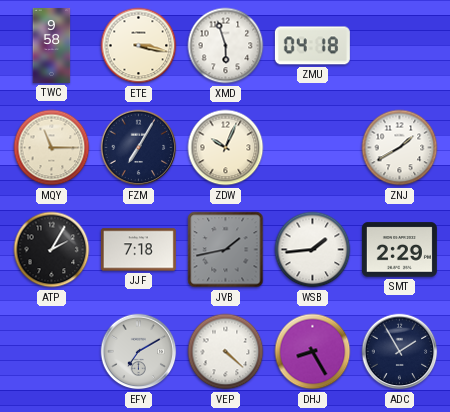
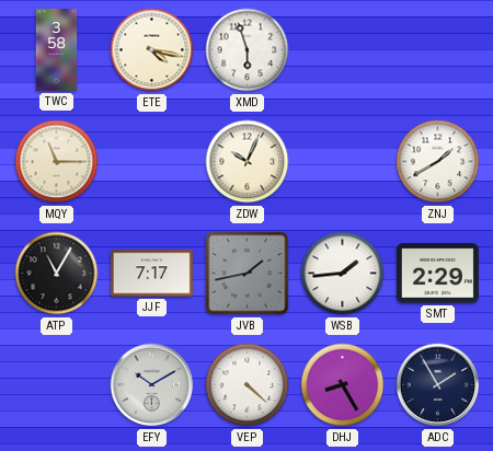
TWC: 9:58 -> 3:58 (57, 49)
ETE: 3:17 -> 4:17 (152, 50)
ZMU: 04:18 -> none (312, 46)
FZM: 7:05 -> none (139, 148)
ATP: 2:05 -> 11:05 (57, 274)
JJF: 7:18 -> 7:17 (151, 274)
EFY: 7:10 -> 10:10 (152, 385)
